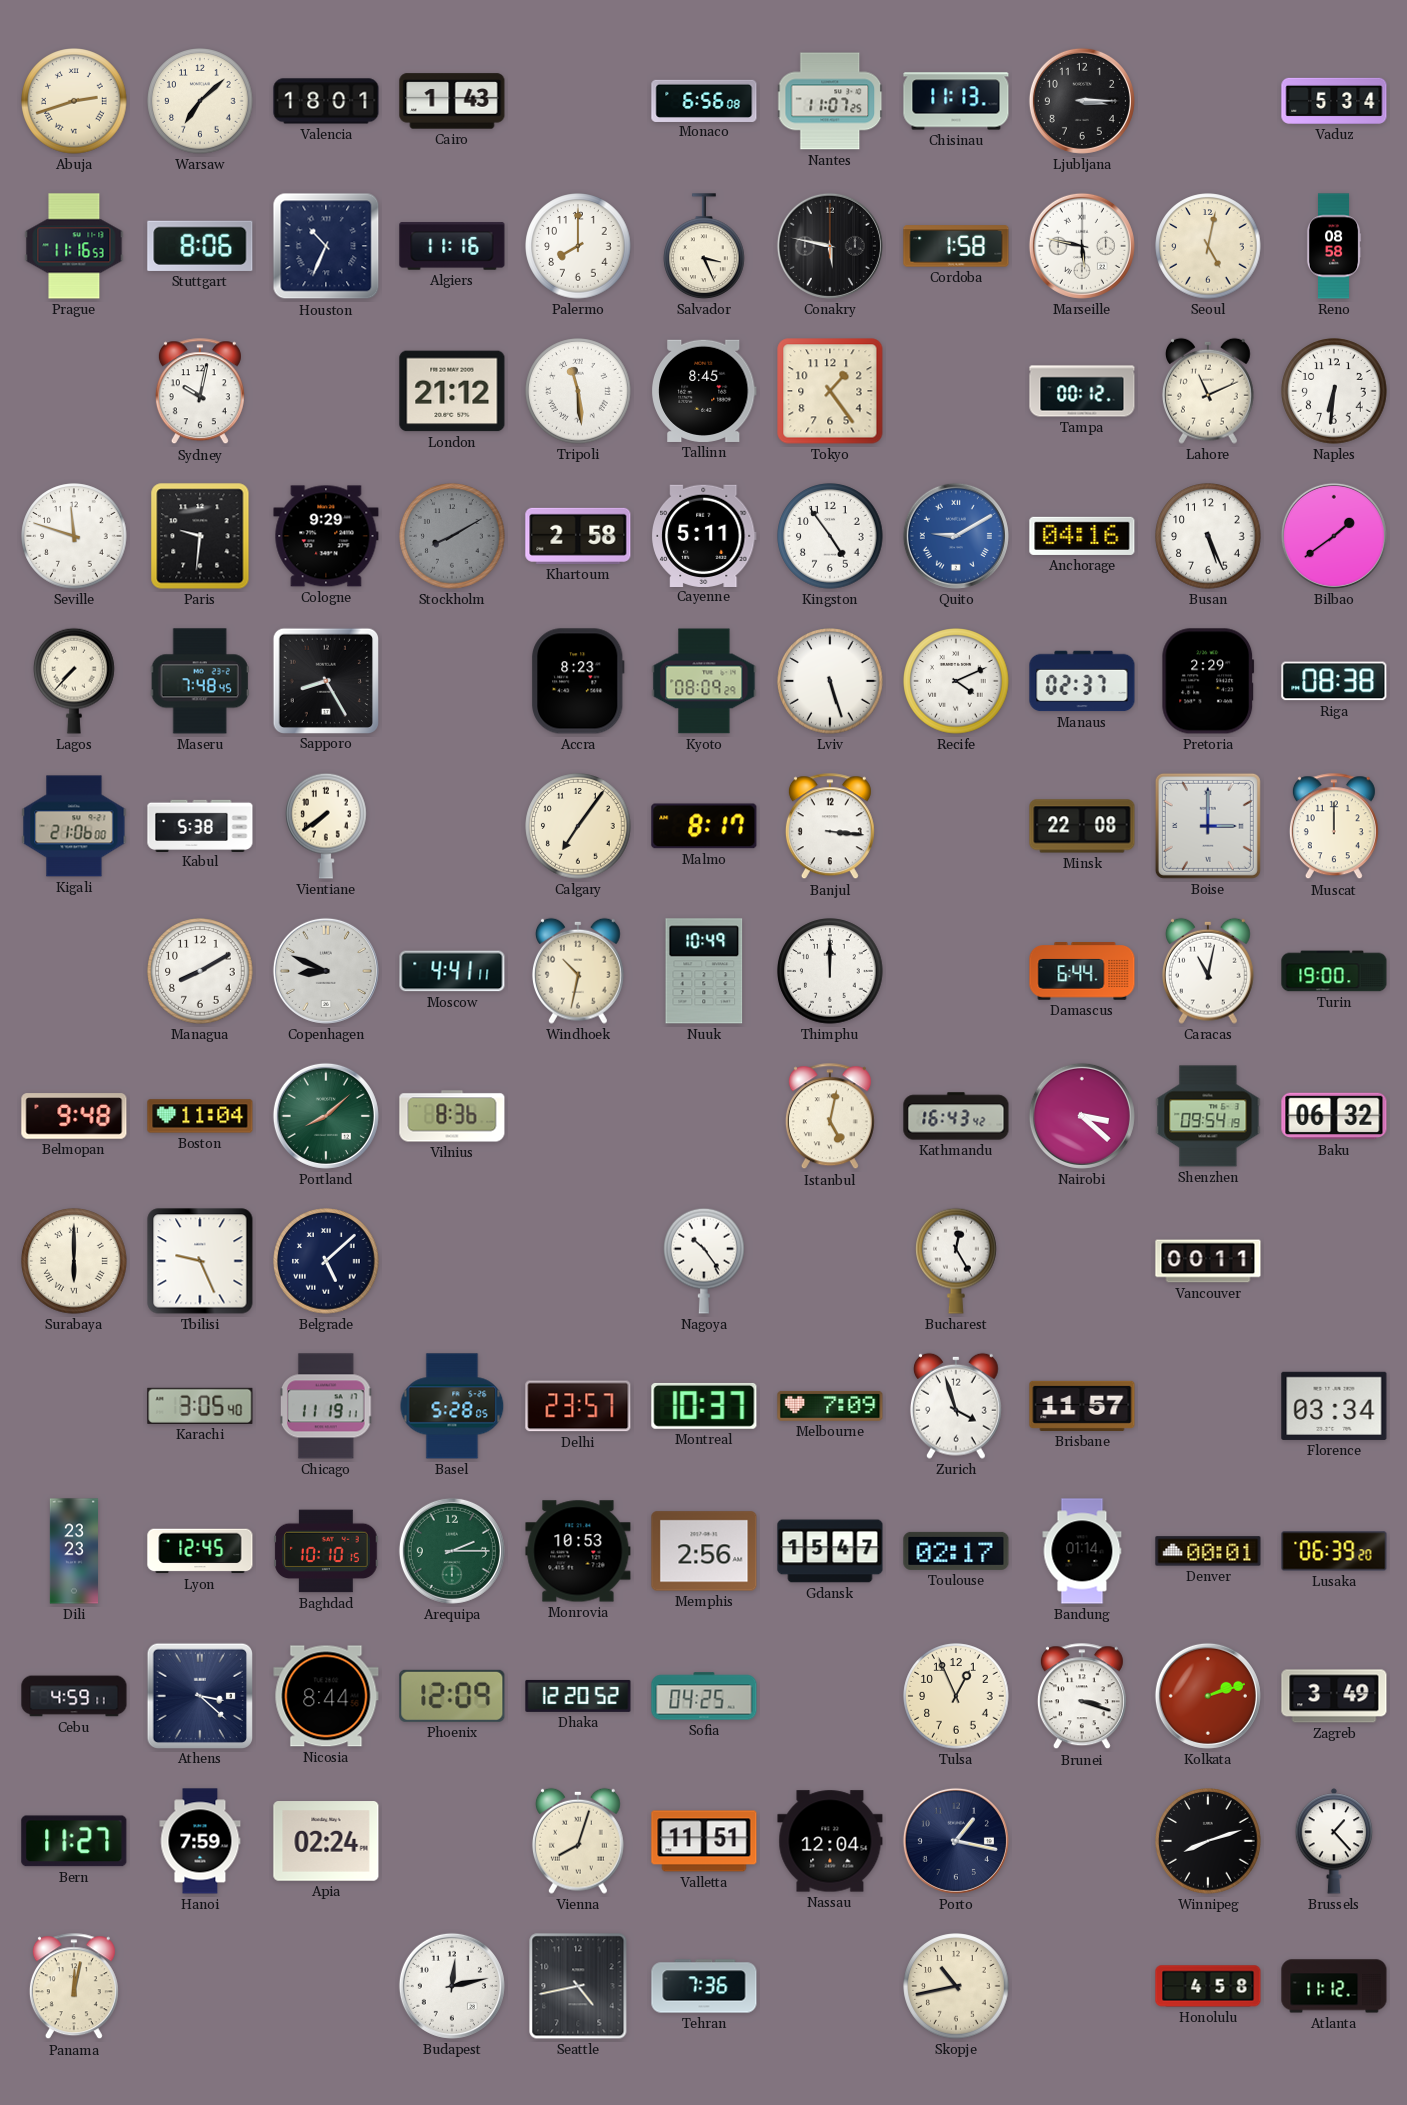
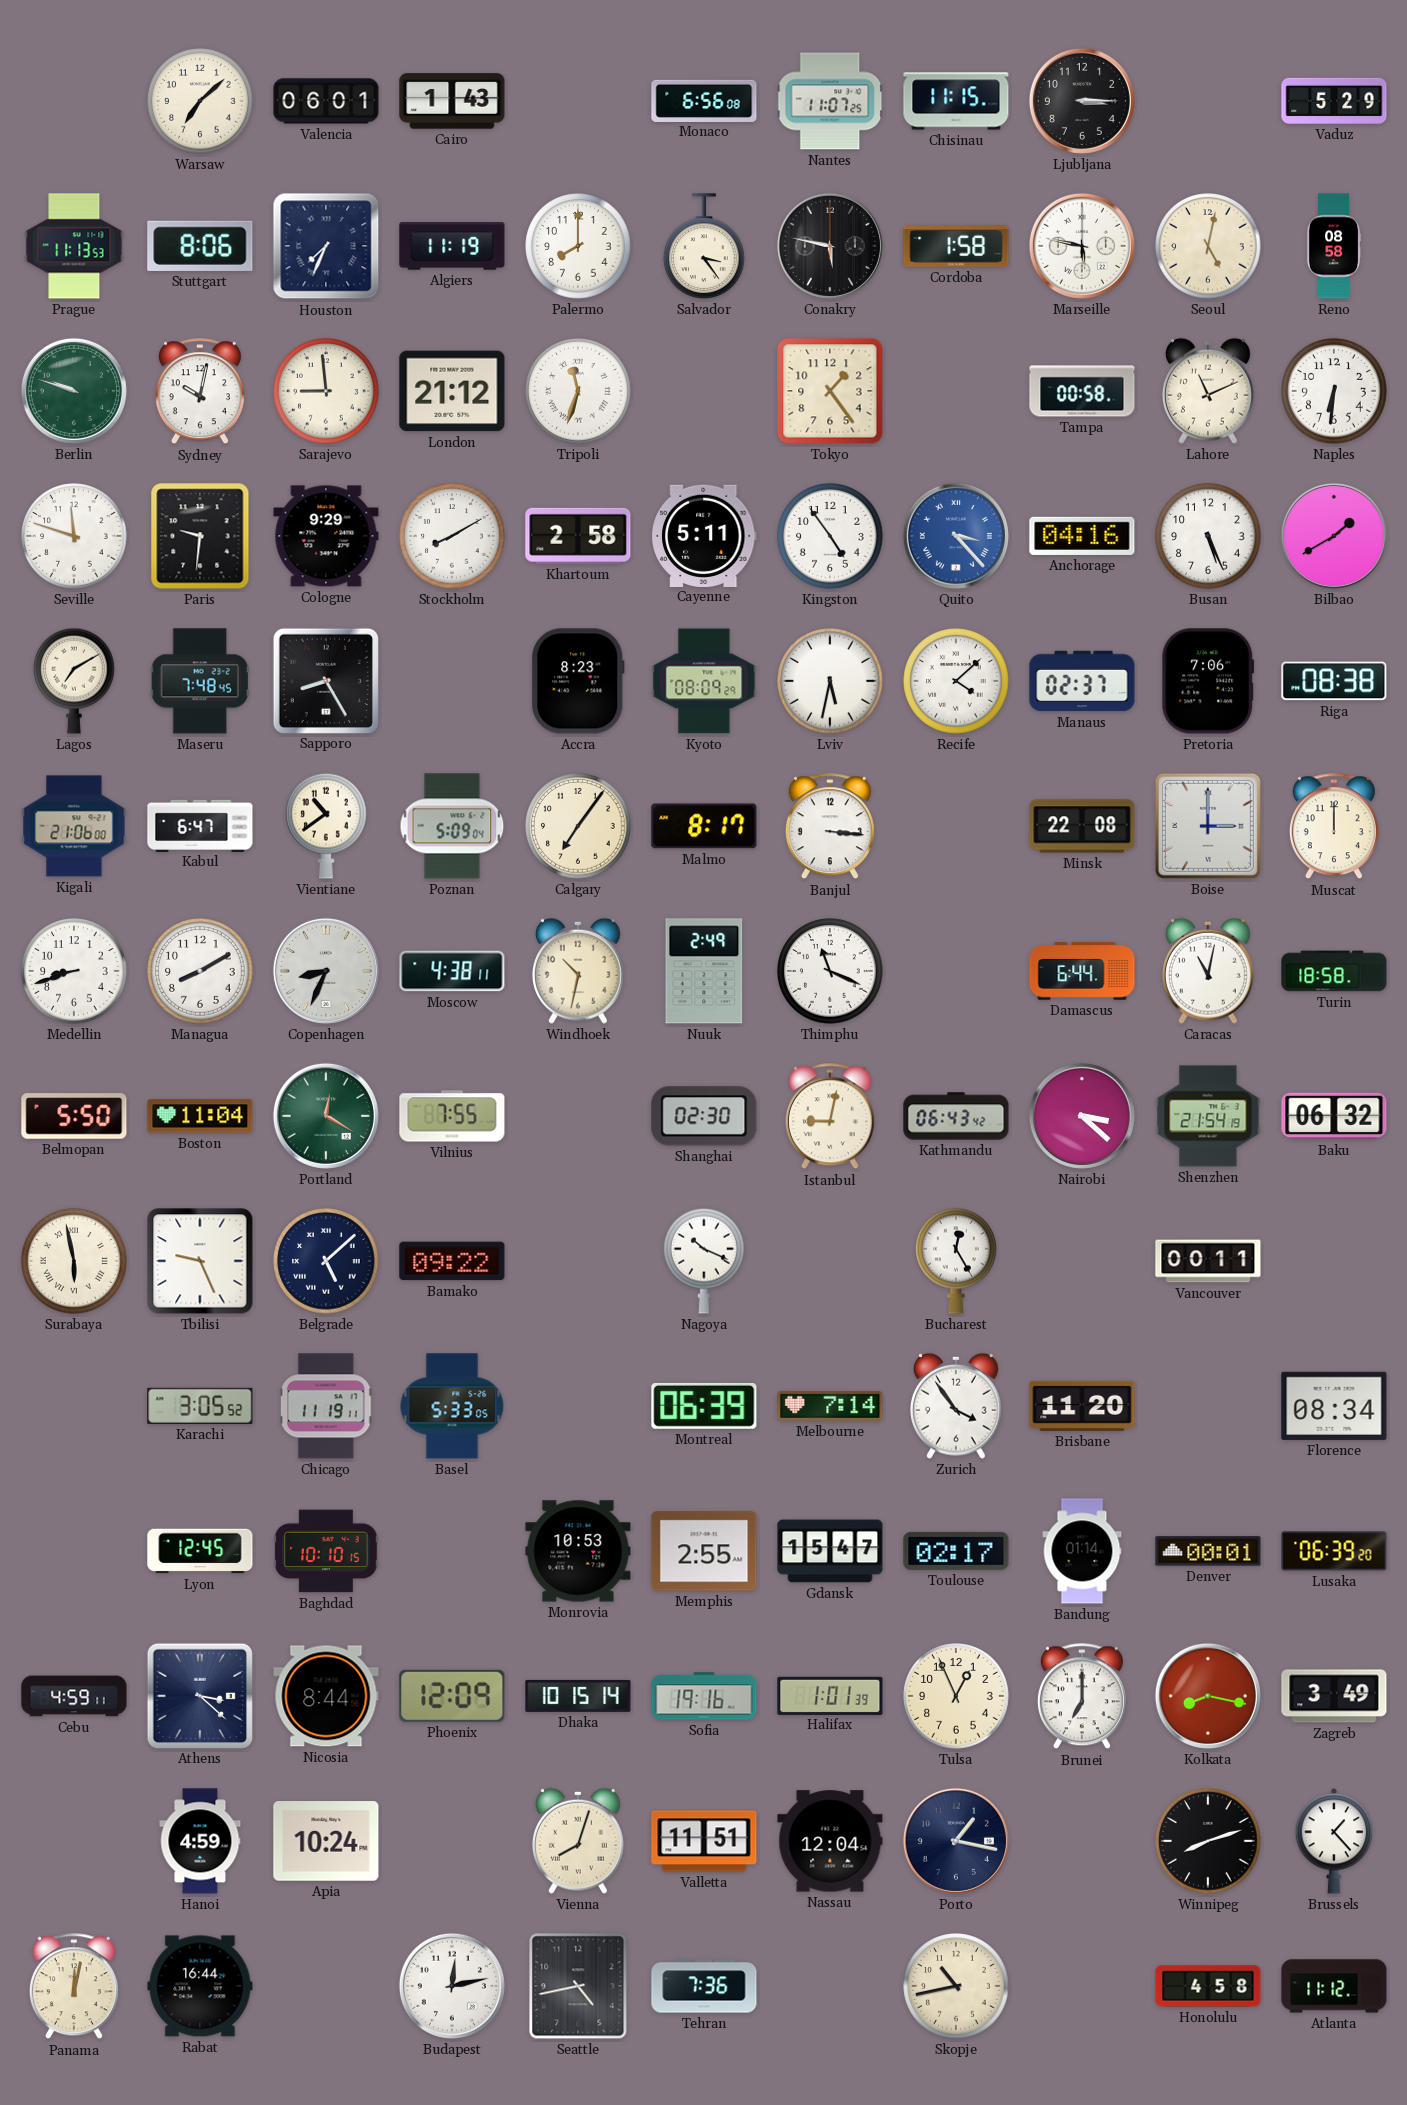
Abuja: 2:42 -> none (74, 101)
Valencia: 18:01 -> 06:01 (326, 101)
Chisinau: 11:13 -> 11:15 (956, 101)
Vaduz: 5:34 -> 5:29 (1334, 101)
Prague: 11:16 -> 11:13 (74, 246)
Houston: 10:34 -> 7:34 (326, 246)
Algiers: 11:16 -> 11:19 (452, 246)
Salvador: 3:26 -> 3:24 (705, 246)
Berlin: none -> 9:48 (74, 391)
Sarajevo: none -> 8:59 (326, 391)
Tripoli: 11:29 -> 11:33 (578, 391)
Tallinn: 8:45 -> none (704, 391)
Tampa: 00:12 -> 00:58 (1082, 391)
Stockholm dial: grey -> white (452, 536)
Quito: 9:10 -> 3:23 (956, 536)
Bilbao: 1:39 -> 1:40 (1334, 536)
Lagos: 7:37 -> 7:10 (75, 681)
Lviv: 5:27 -> 5:32 (830, 681)
Recife: 4:11 -> 4:08 (956, 681)
Pretoria: 2:29 -> 7:06 (1208, 681)
Kabul: 5:38 -> 6:47 (200, 825)
Vientiane: 7:39 -> 10:39 (327, 826)
Poznan: none -> 5:09 (452, 826)
Medellin: none -> 8:42 (74, 971)
Copenhagen: 8:49 -> 8:34 (326, 971)
Moscow: 4:41 -> 4:38 (452, 971)
Nuuk: 10:49 -> 2:49 (704, 971)
Thimphu: 12:00 -> 11:19 (830, 971)
Turin: 19:00 -> 18:58 (1334, 971)
Belmopan: 9:48 -> 5:50 (74, 1116)
Portland: 8:08 -> 12:20 (326, 1116)
Vilnius: 8:36 -> 7:55 (452, 1116)
Shanghai: none -> 02:30 (704, 1116)
Istanbul: 5:02 -> 9:02 (830, 1117)
Kathmandu: 16:43 -> 06:43 (956, 1116)
Shenzhen: 09:54 -> 21:54 (1208, 1116)
Surabaya: 6:00 -> 5:58 (74, 1261)
Bamako: none -> 09:22 (452, 1261)
Nagoya: 10:24 -> 10:19 (705, 1261)
Karachi: 3:05:40 -> 3:05:52 (200, 1406)
Basel: 5:28 -> 5:33 (452, 1406)
Delhi: 23:57 -> none (578, 1406)
Montreal: 10:37 -> 06:39 (704, 1406)
Melbourne: 7:09 -> 7:14 (830, 1406)
Zurich: 3:57 -> 3:54 (956, 1406)
Brisbane: 11:57 -> 11:20 (1082, 1406)
Florence: 03:34 -> 08:34 (1334, 1406)
Dili: 23:23 -> none (73, 1551)
Arequipa: 2:15 -> none (452, 1551)
Memphis: 2:56 -> 2:55 (704, 1551)
Dhaka: 12:20 -> 10:15 (578, 1696)
Sofia: 04:25 -> 19:16 (704, 1696)
Halifax: none -> 1:01 (830, 1695)
Brunei: 3:18 -> 7:00 (1082, 1697)
Kolkata: 2:12 -> 8:17 (1208, 1696)
Bern: 11:27 -> none (74, 1841)
Hanoi: 7:59 -> 4:59 (200, 1841)
Apia: 02:24 -> 10:24 (326, 1841)
Rabat: none -> 16:44 (200, 1986)
